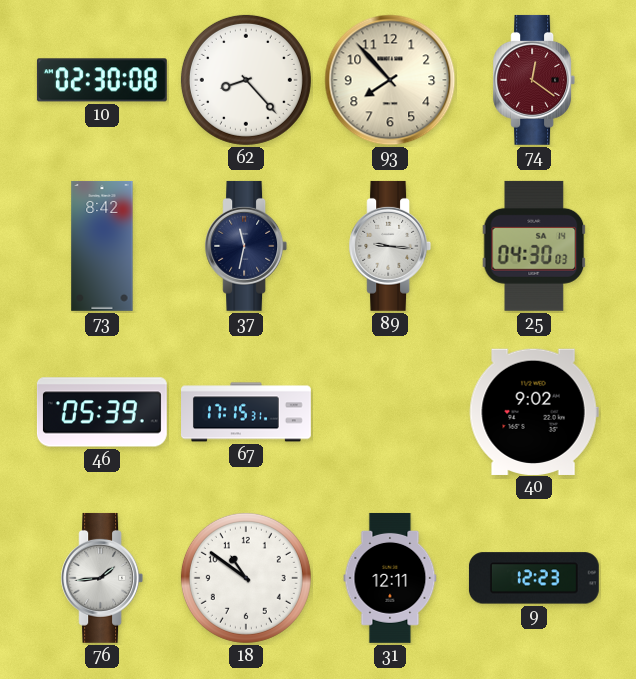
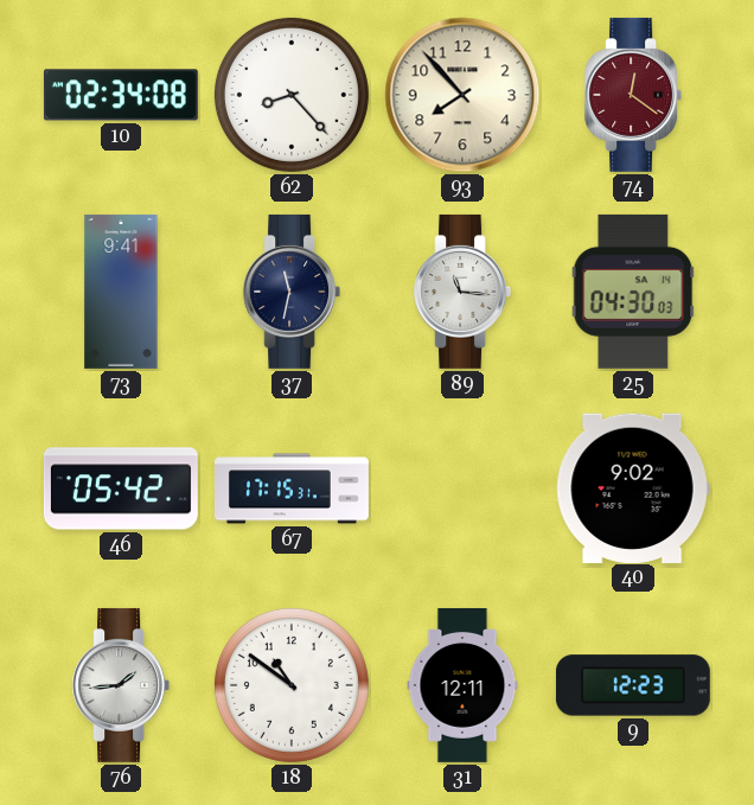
10: 02:30 -> 02:34 (121, 95)
73: 8:42 -> 9:41 (121, 292)
89: 9:16 -> 11:16 (462, 292)
46: 05:39 -> 05:42 (121, 488)
